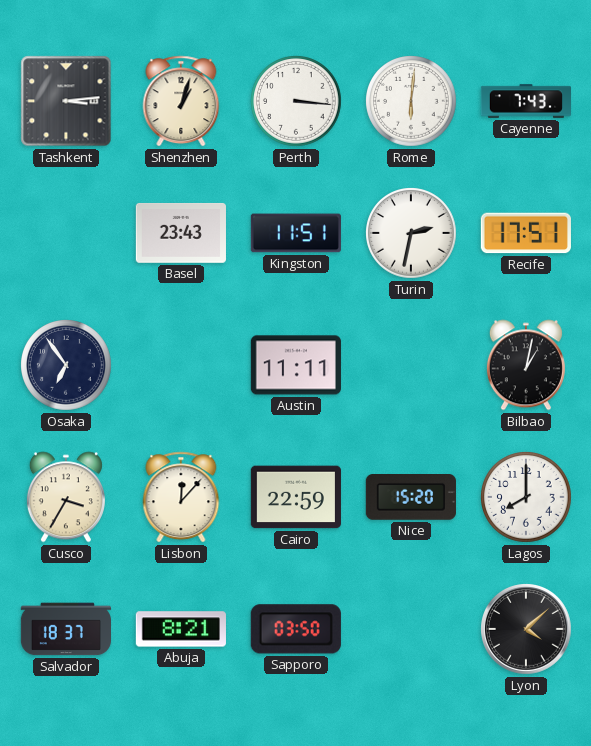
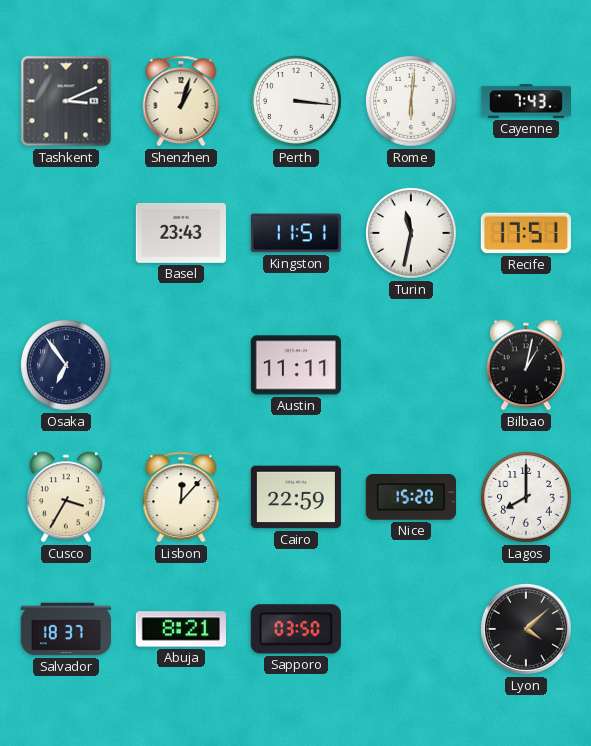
Tashkent: 3:14 -> 3:11 (66, 101)
Turin: 2:32 -> 11:32 (412, 234)
